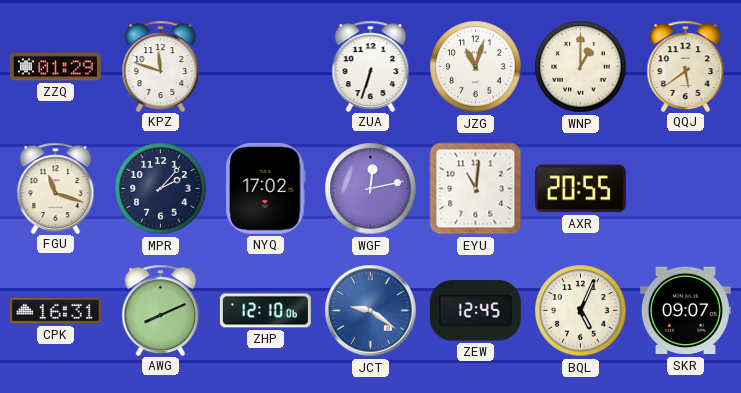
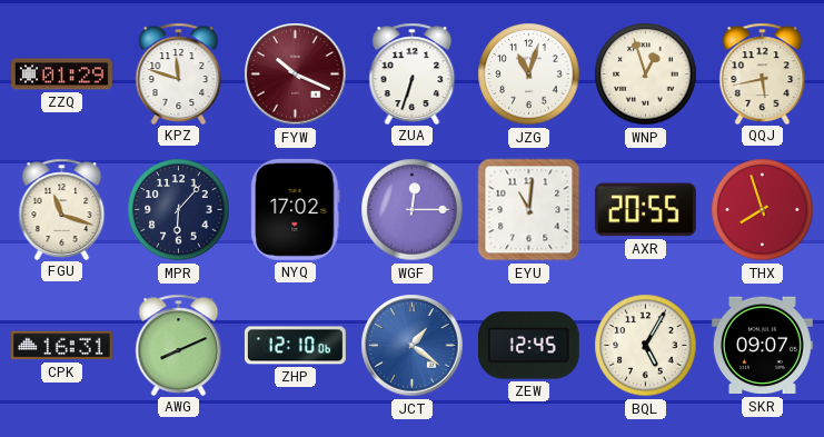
FYW: none -> 10:19 (296, 75)
WNP: 1:00 -> 12:57 (646, 75)
QQJ: 5:39 -> 5:43 (763, 73)
MPR: 2:07 -> 6:07 (179, 210)
WGF: 12:13 -> 12:15 (413, 210)
THX: none -> 7:57 (763, 210)
JCT: 9:21 -> 1:21 (413, 346)
BQL: 5:04 -> 5:05 (646, 346)
